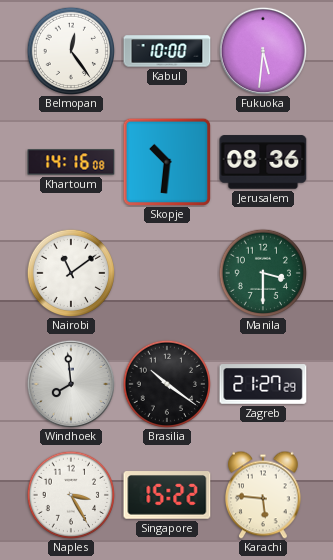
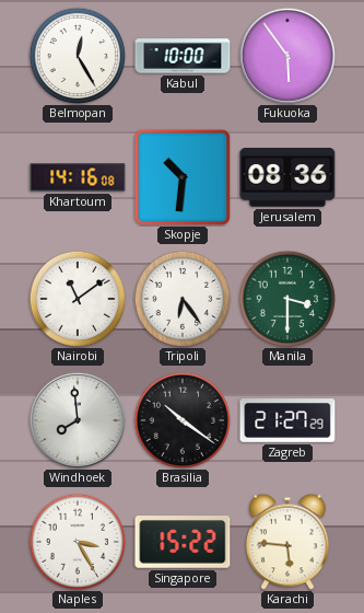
Belmopan: 12:24 -> 12:25 (77, 55)
Fukuoka: 5:31 -> 5:54 (287, 56)
Tripoli: none -> 6:24 (181, 298)
